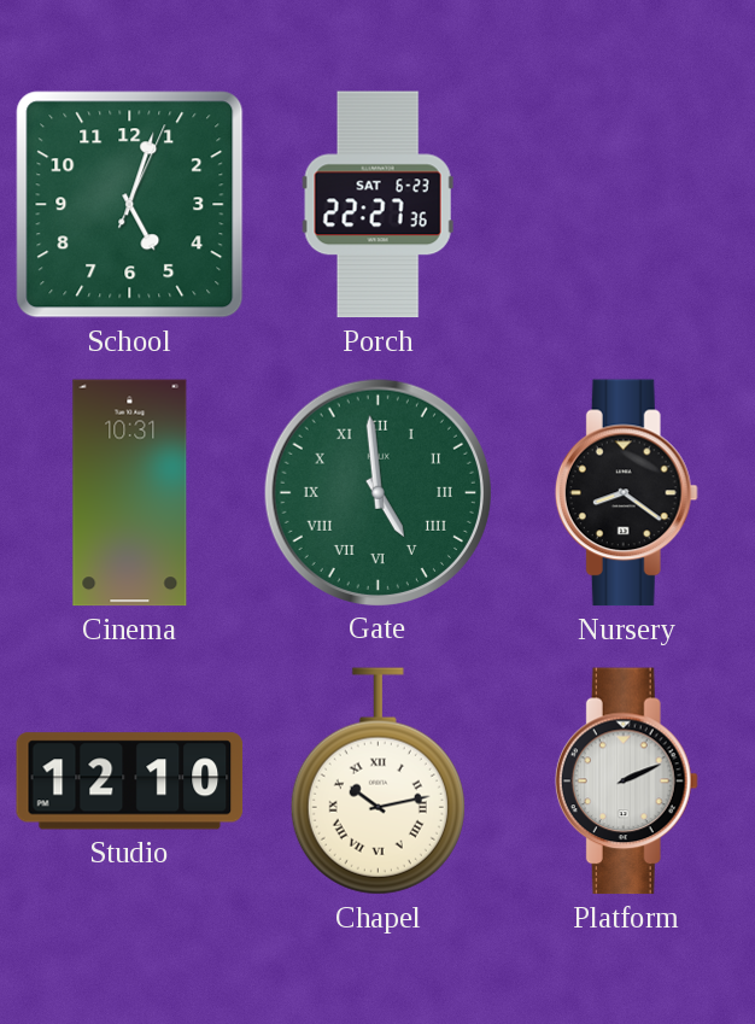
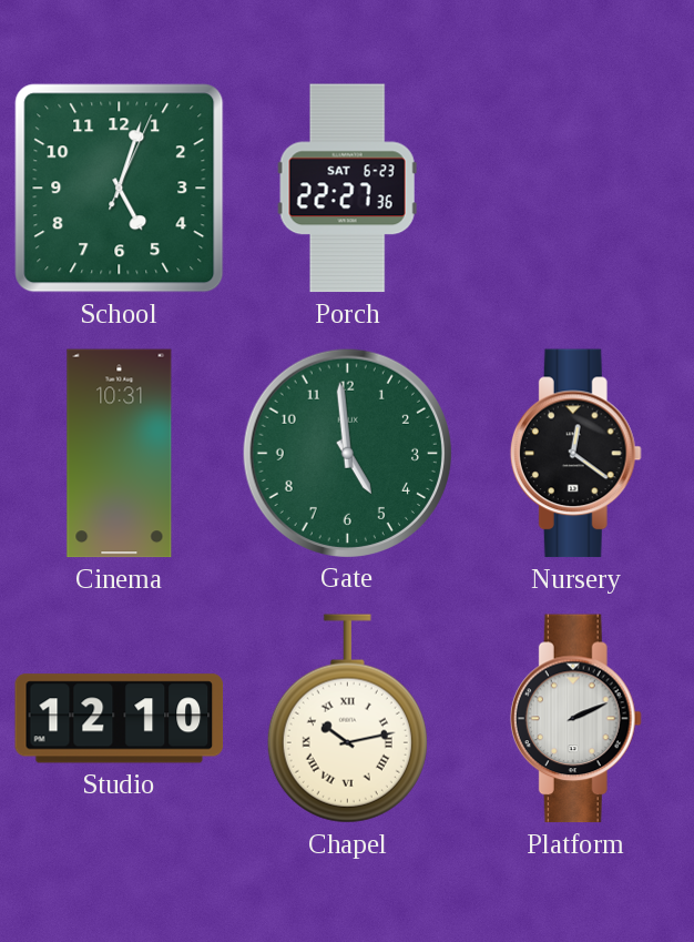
Gate numerals: Roman -> Arabic (347, 453)
Nursery: 8:21 -> 12:21 (575, 454)
